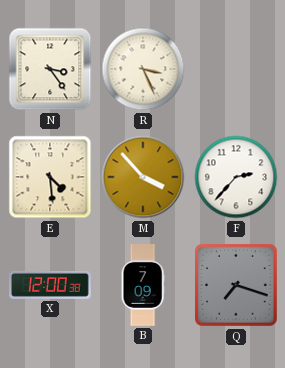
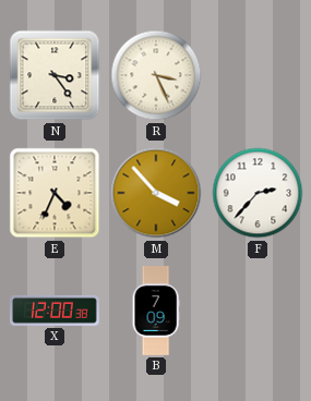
E: 4:29 -> 4:34 (55, 193)
Q: 7:18 -> none (236, 285)
